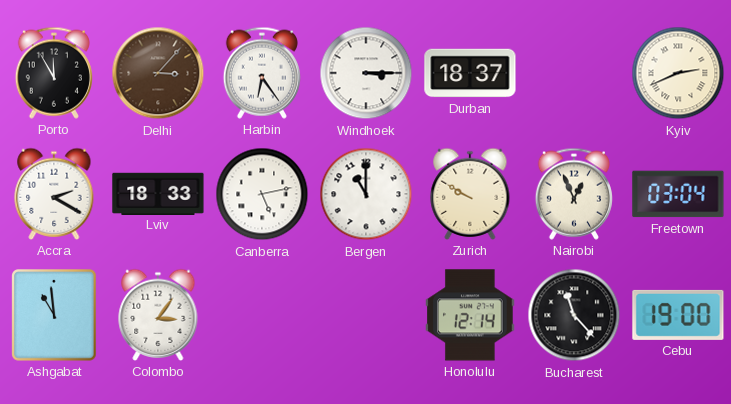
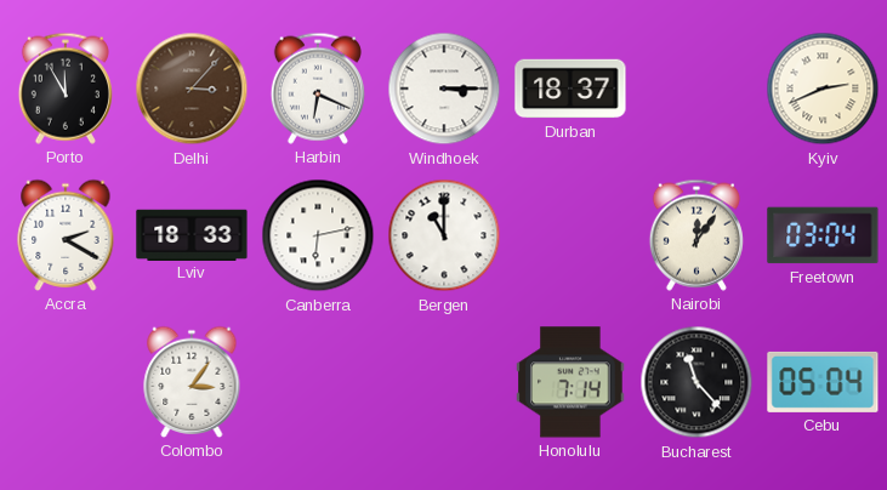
Harbin: 6:24 -> 6:19 (318, 89)
Canberra: 5:13 -> 6:13 (318, 235)
Zurich: 9:50 -> none (470, 194)
Nairobi: 12:56 -> 12:06 (696, 235)
Ashgabat: 10:59 -> none (54, 315)
Honolulu: 12:14 -> 7:14 (570, 382)
Cebu: 19:00 -> 05:04 (823, 382)
